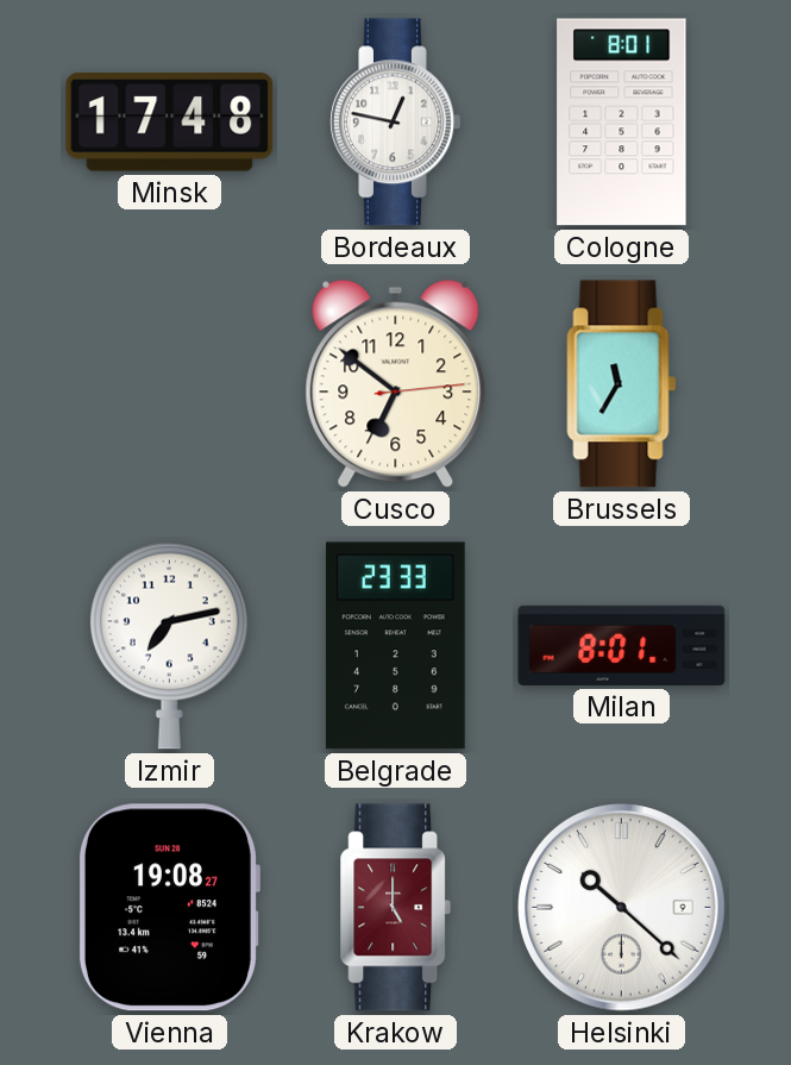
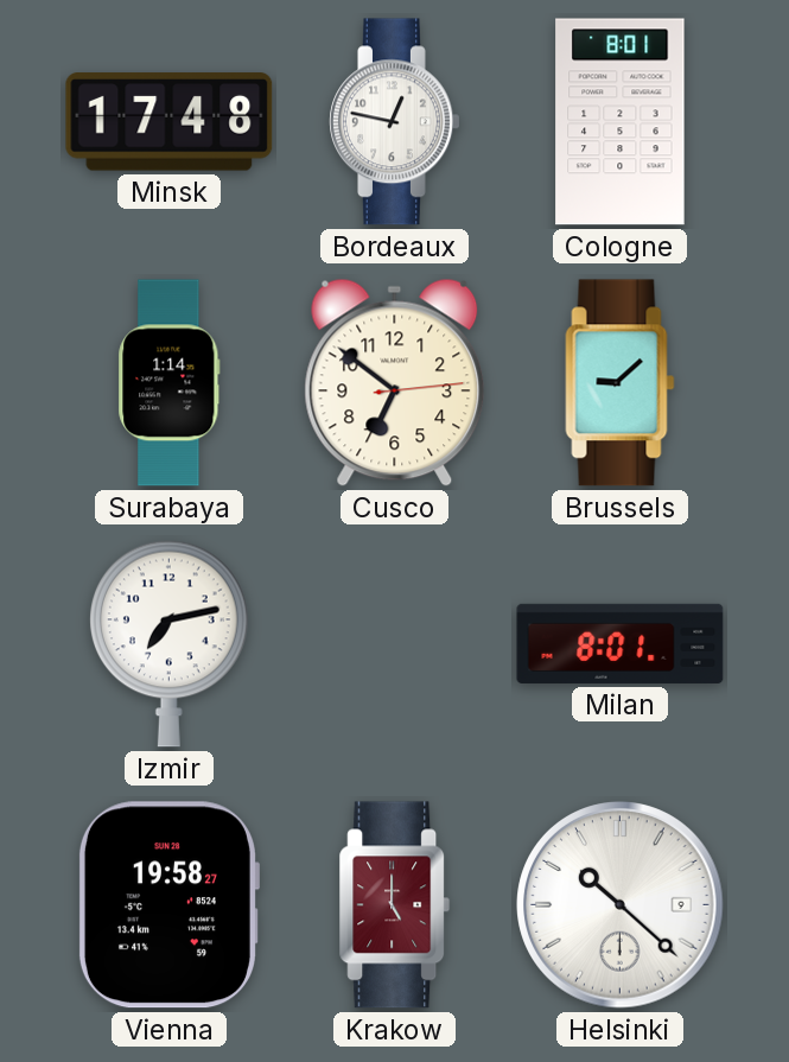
Surabaya: none -> 1:14 (170, 383)
Brussels: 11:35 -> 9:08 (621, 383)
Belgrade: 23:33 -> none (396, 646)
Vienna: 19:08 -> 19:58 (168, 905)
